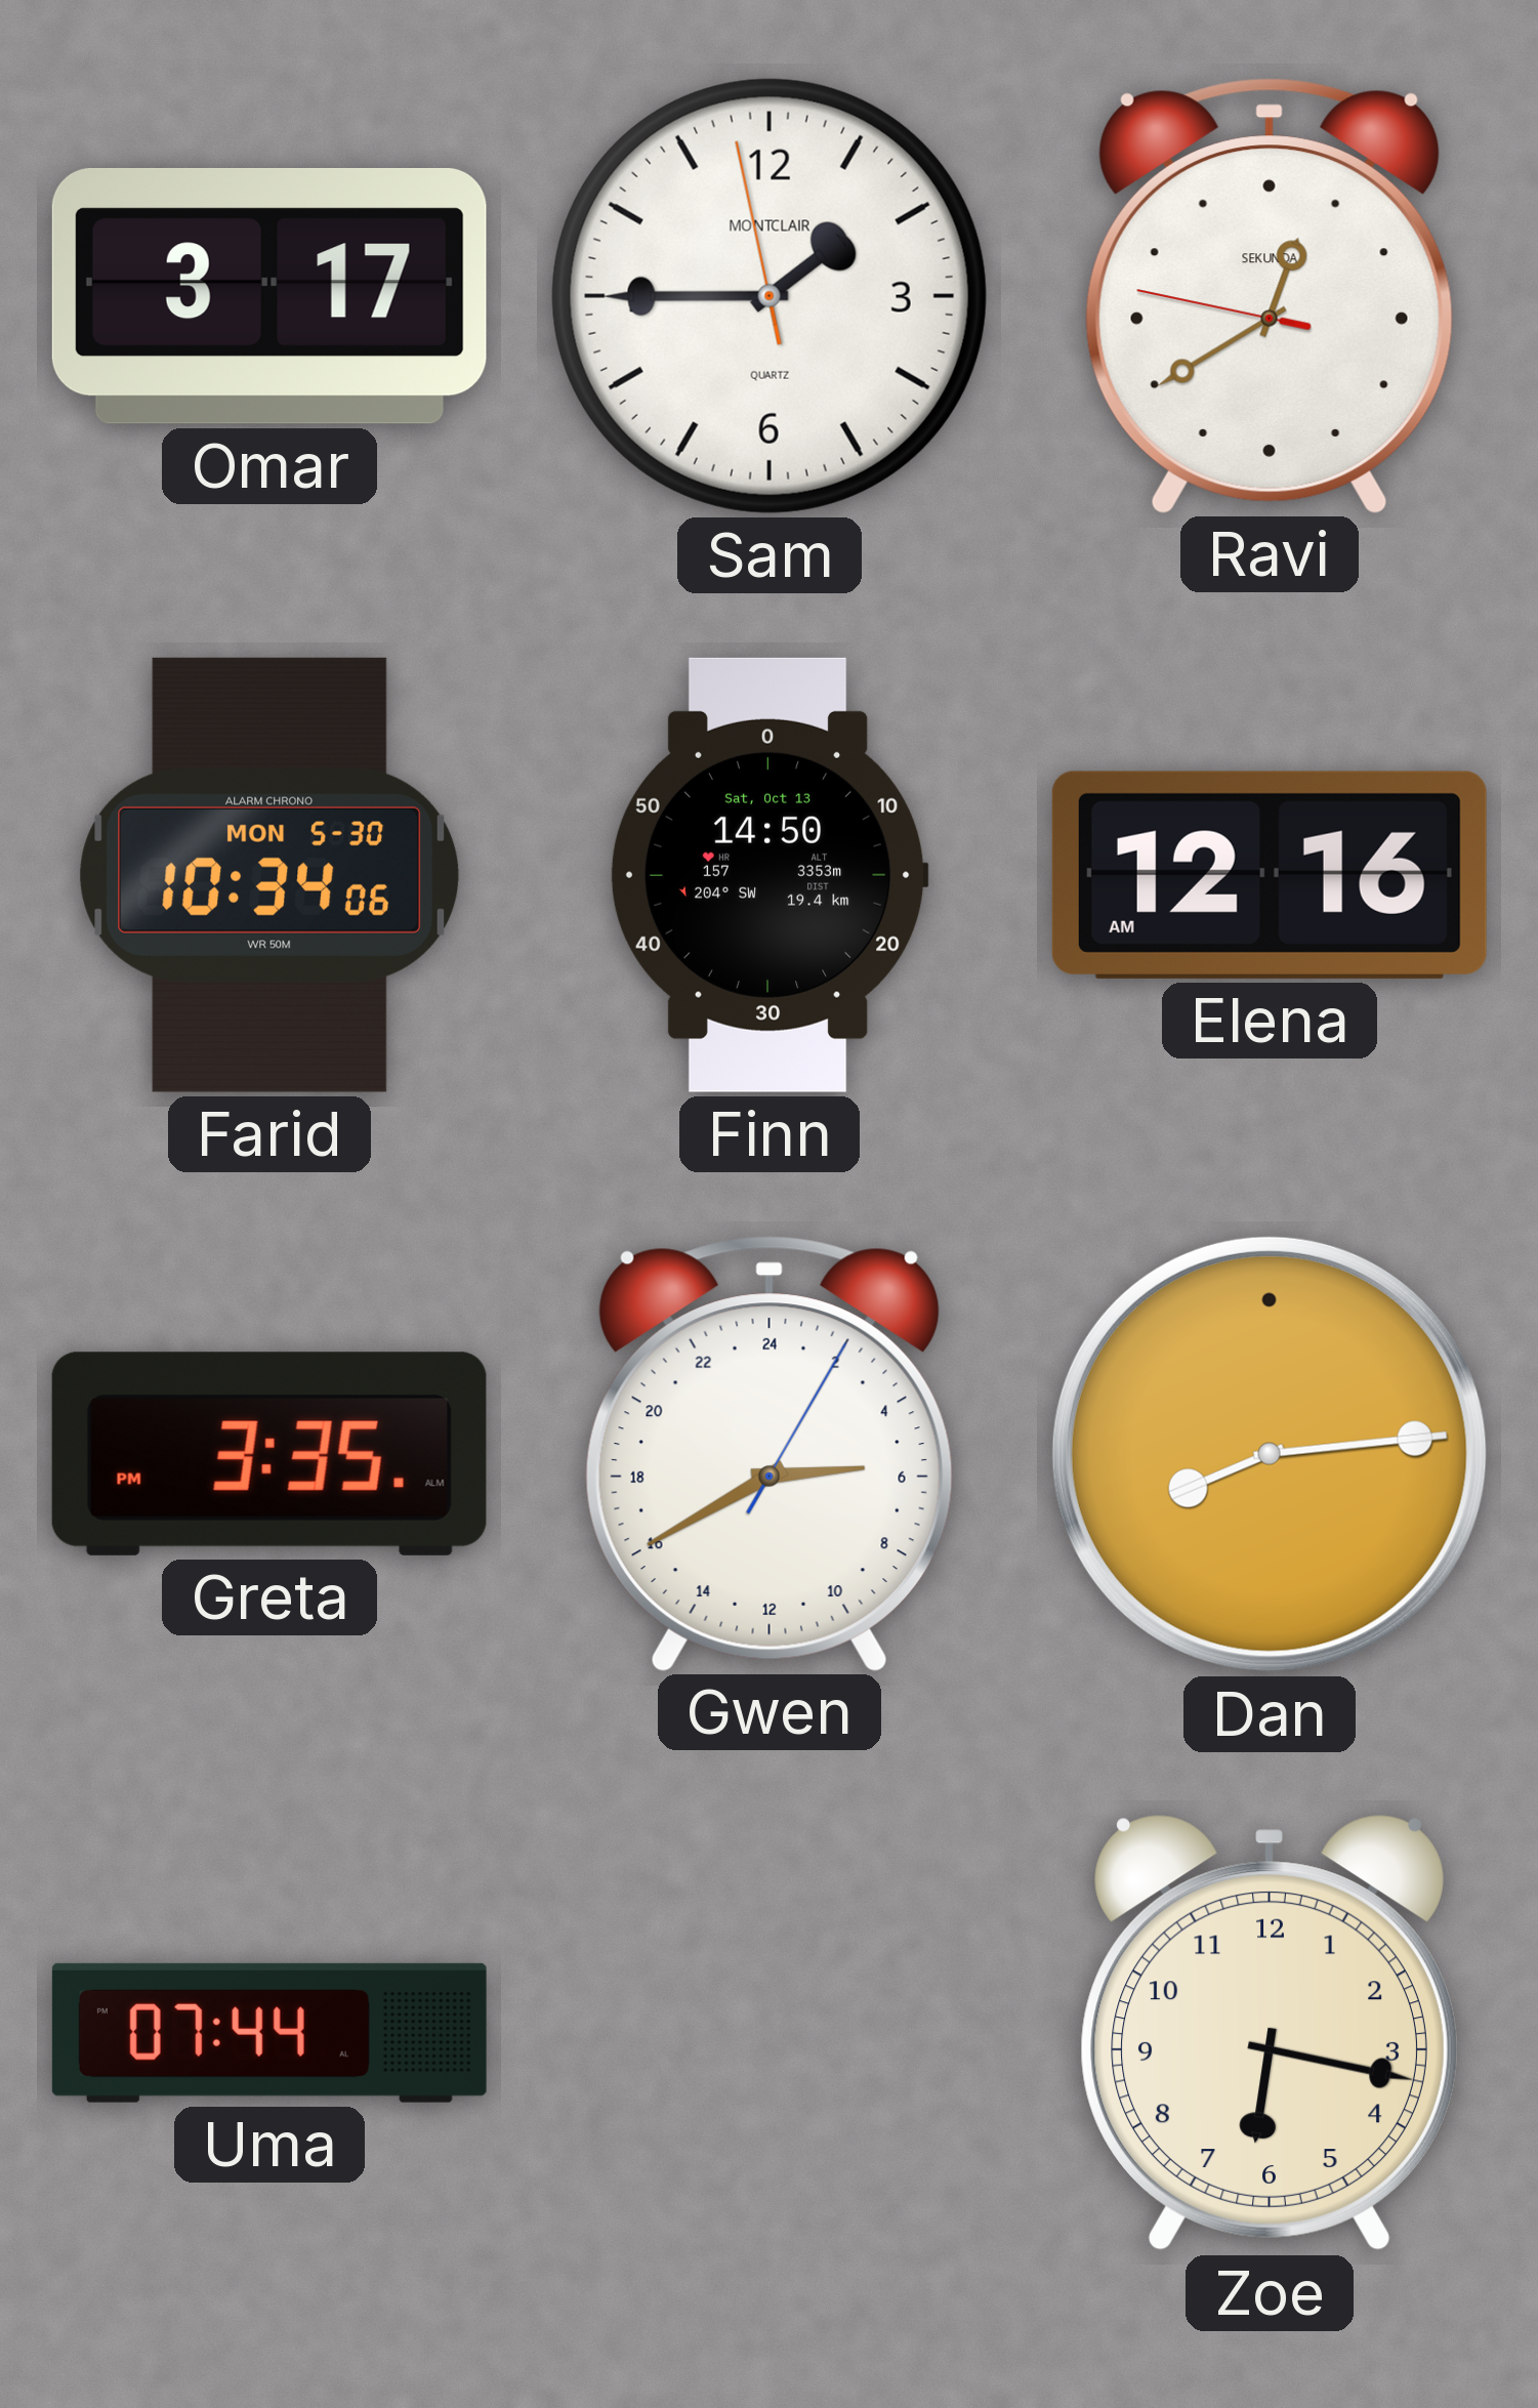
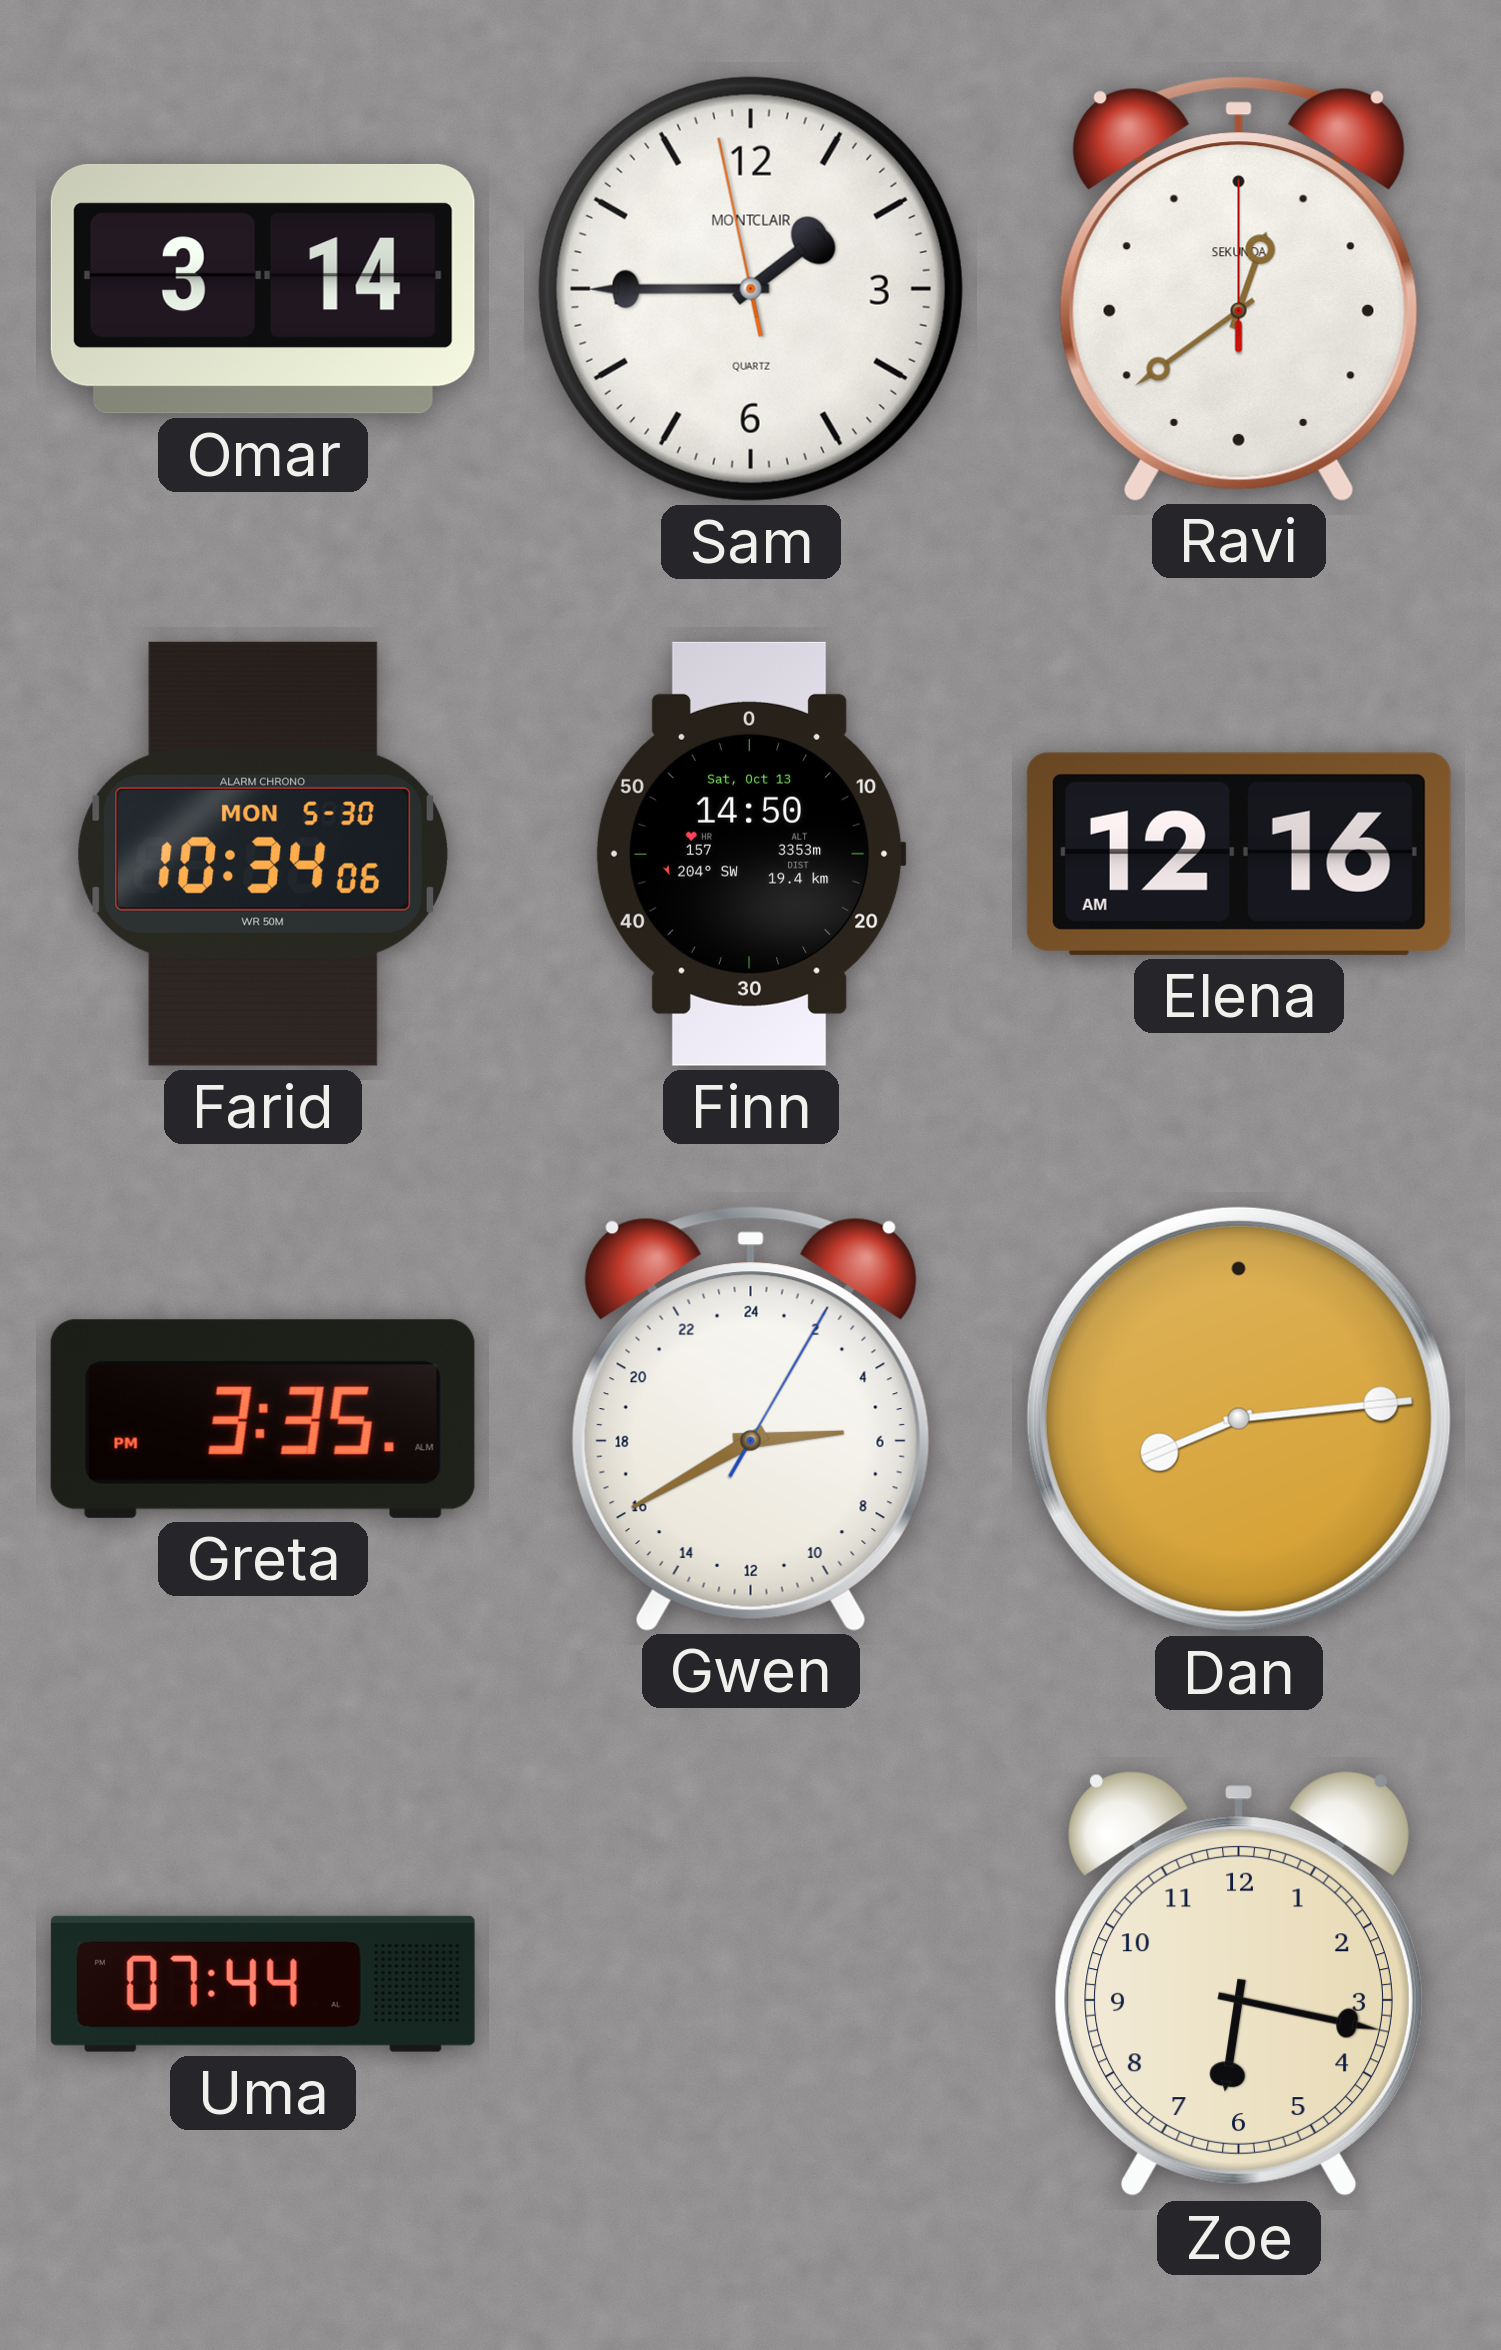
Omar: 3:17 -> 3:14 (263, 289)
Ravi: 12:39:47 -> 12:39:00 (1239, 288)
